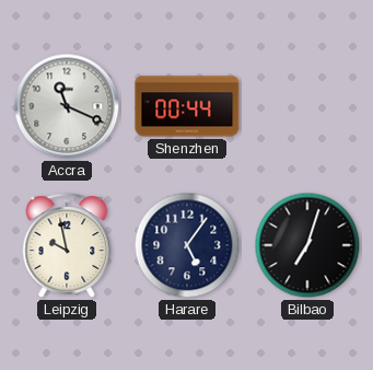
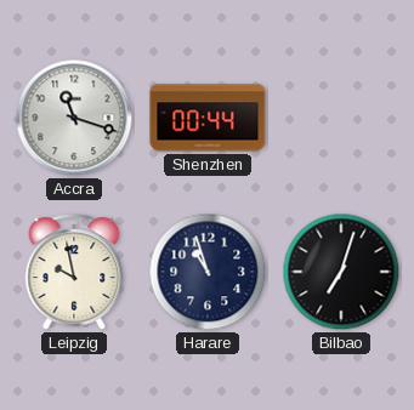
Accra: 11:19 -> 11:18 (74, 118)
Harare: 5:06 -> 10:57 (208, 272)
